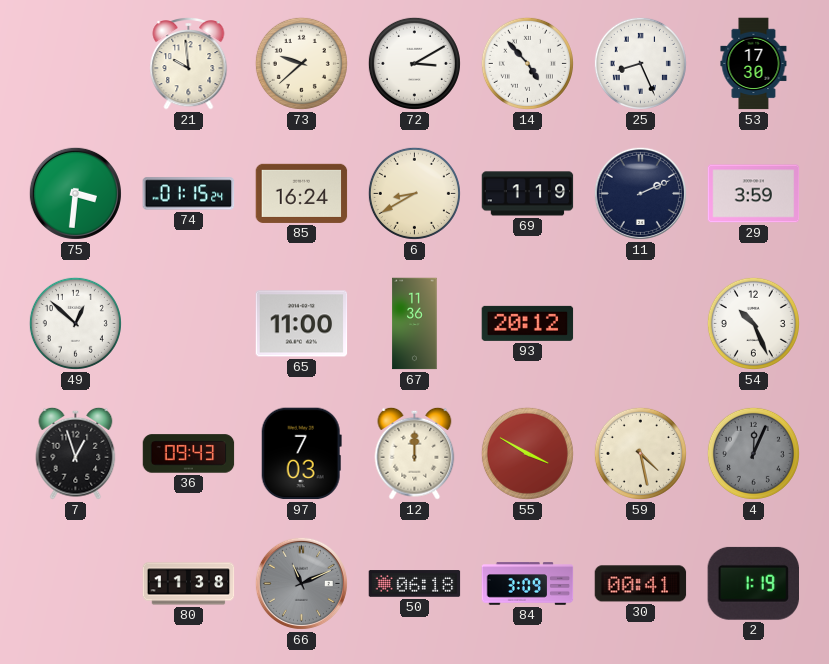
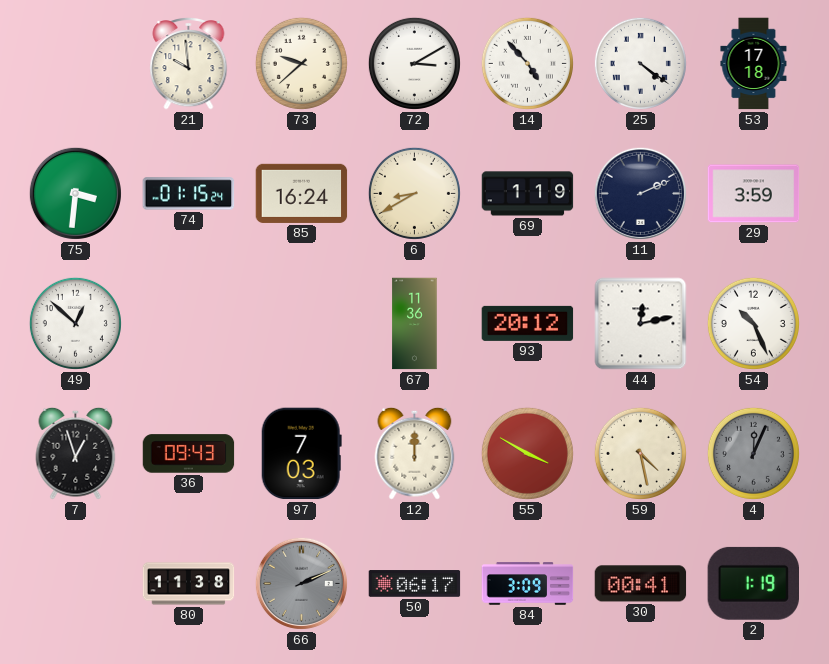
25: 8:26 -> 4:21 (640, 63)
53: 17:30 -> 17:18 (754, 64)
65: 11:00 -> none (302, 324)
44: none -> 12:13 (641, 324)
66: 11:11 -> 2:11 (301, 583)
50: 06:18 -> 06:17 (415, 584)
